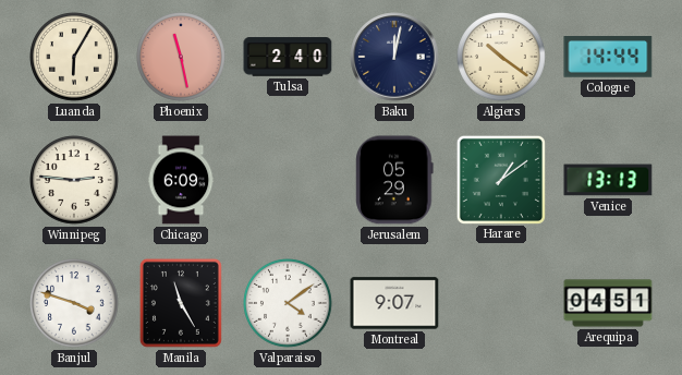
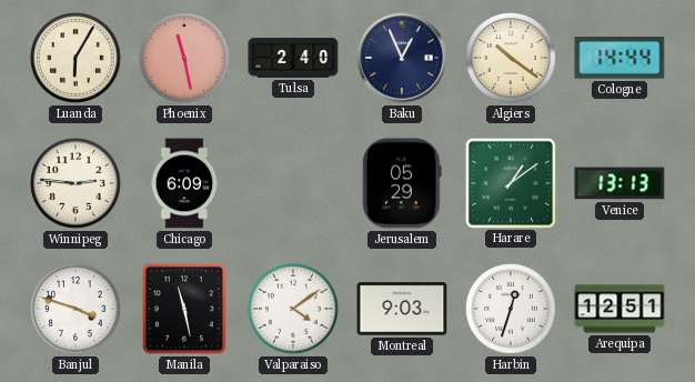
Baku: 12:02 -> 12:56 (402, 58)
Manila: 11:25 -> 11:28 (184, 309)
Montreal: 9:07 -> 9:03 (402, 309)
Harbin: none -> 12:33 (511, 309)
Arequipa: 04:51 -> 12:51 (620, 309)
